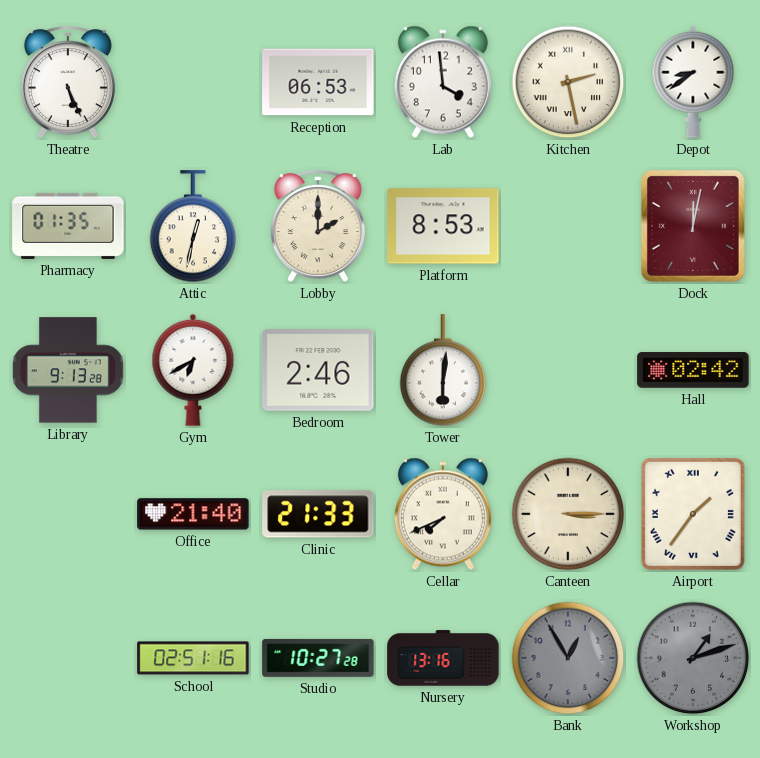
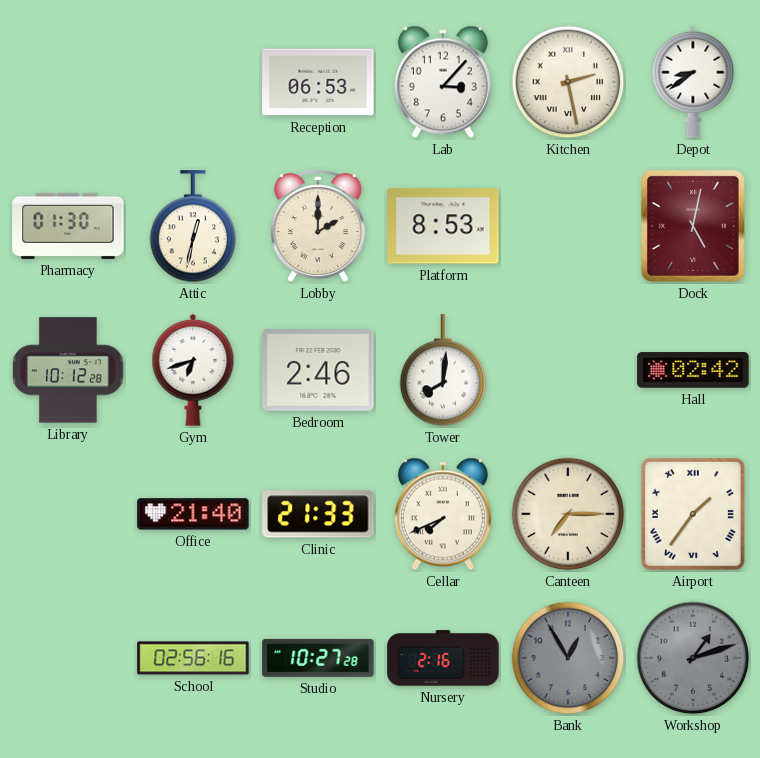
Theatre: 5:26 -> none (68, 83)
Lab: 3:59 -> 3:07 (443, 82)
Pharmacy: 01:35 -> 01:30 (68, 226)
Dock: 12:02 -> 5:02 (693, 226)
Library: 9:13 -> 10:12 (68, 370)
Gym: 6:40 -> 6:42 (193, 370)
Tower: 6:01 -> 8:01 (443, 371)
Canteen: 3:15 -> 7:15 (568, 514)
School: 02:51 -> 02:56 (193, 658)
Nursery: 13:16 -> 2:16 (443, 658)
